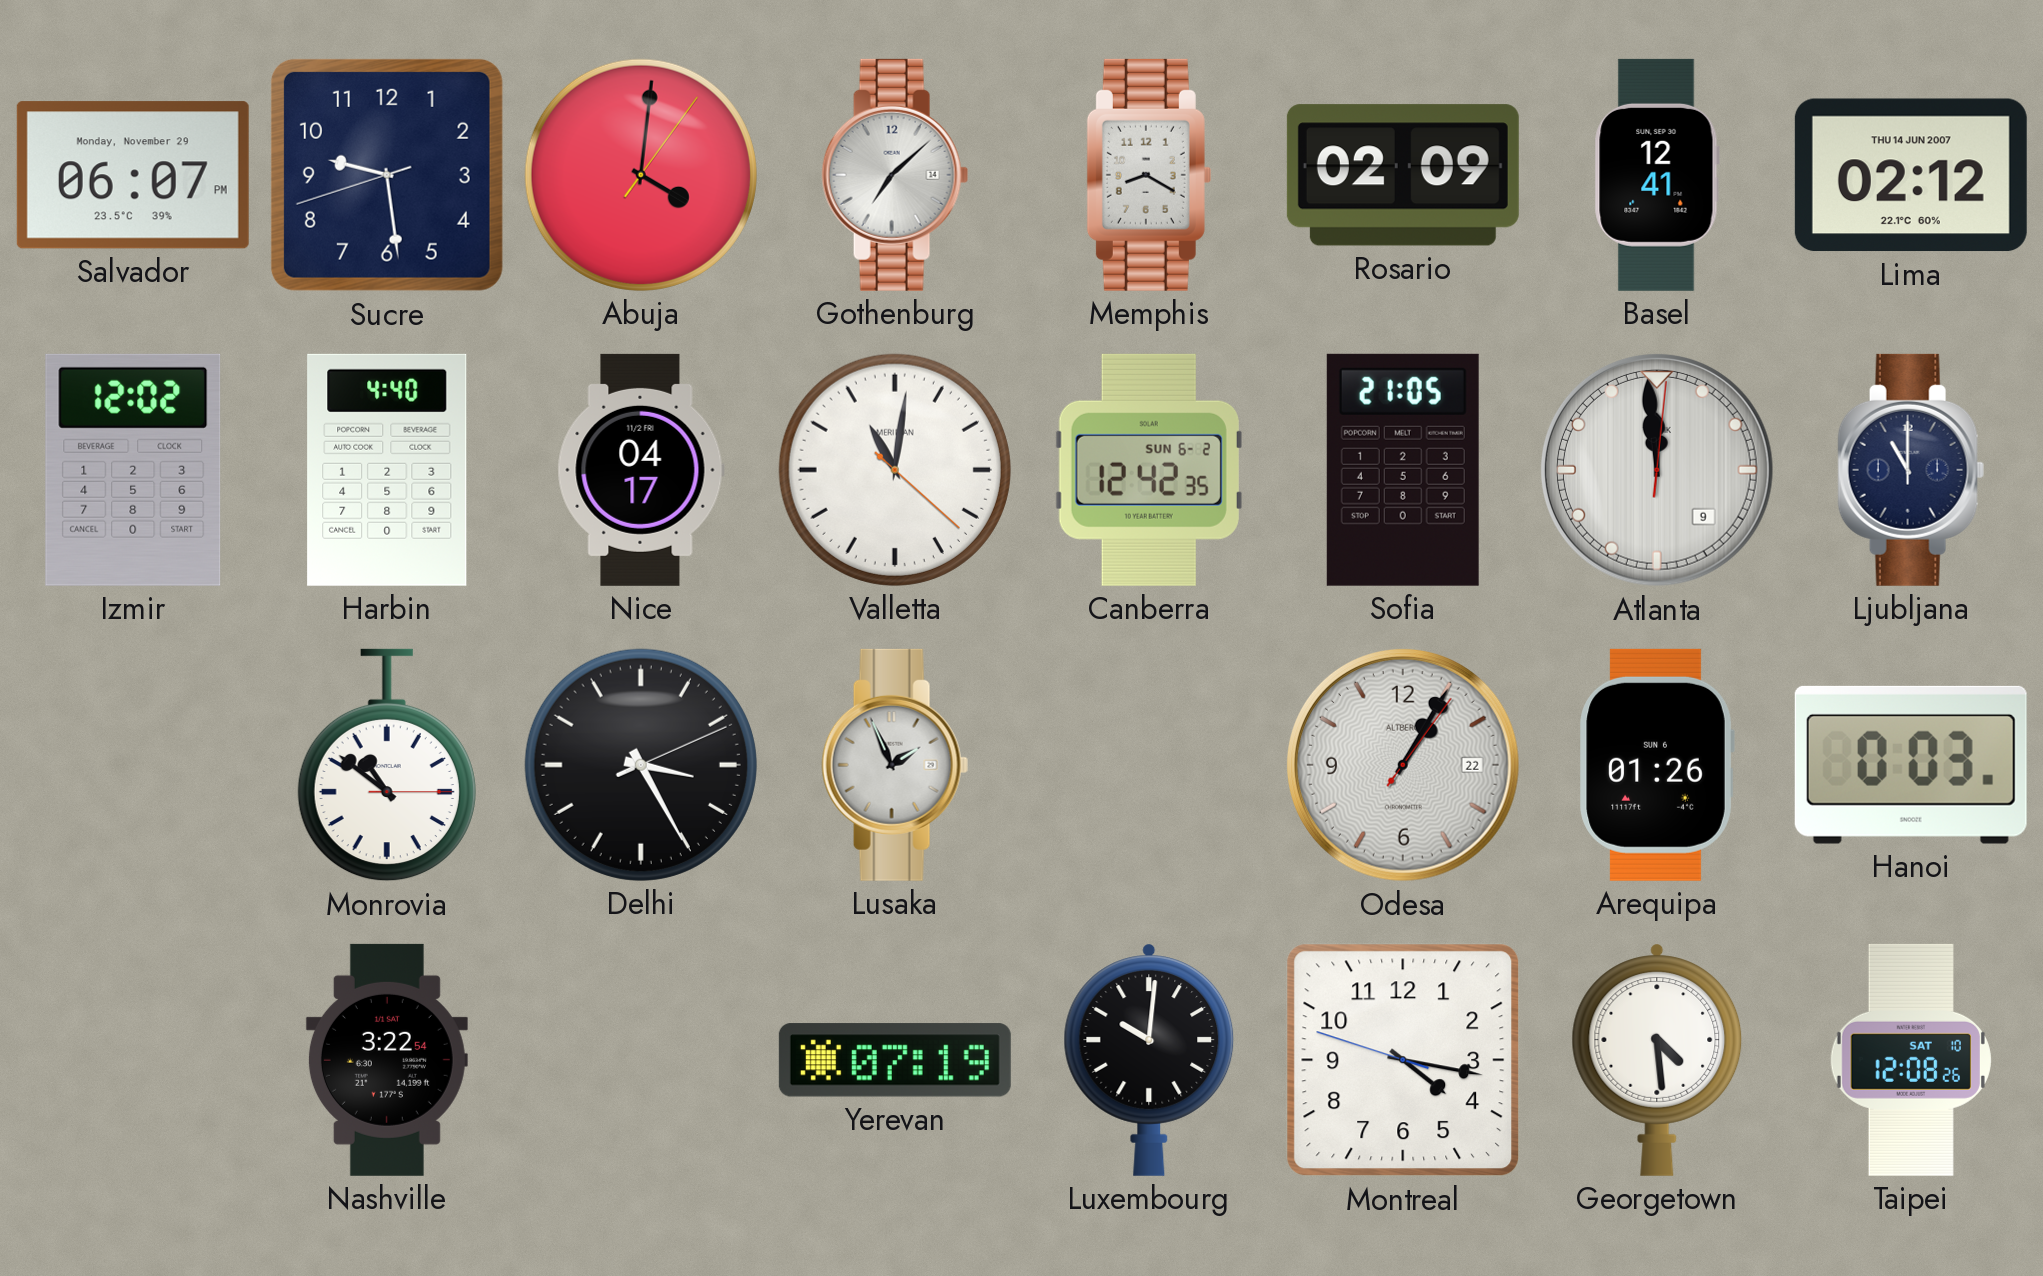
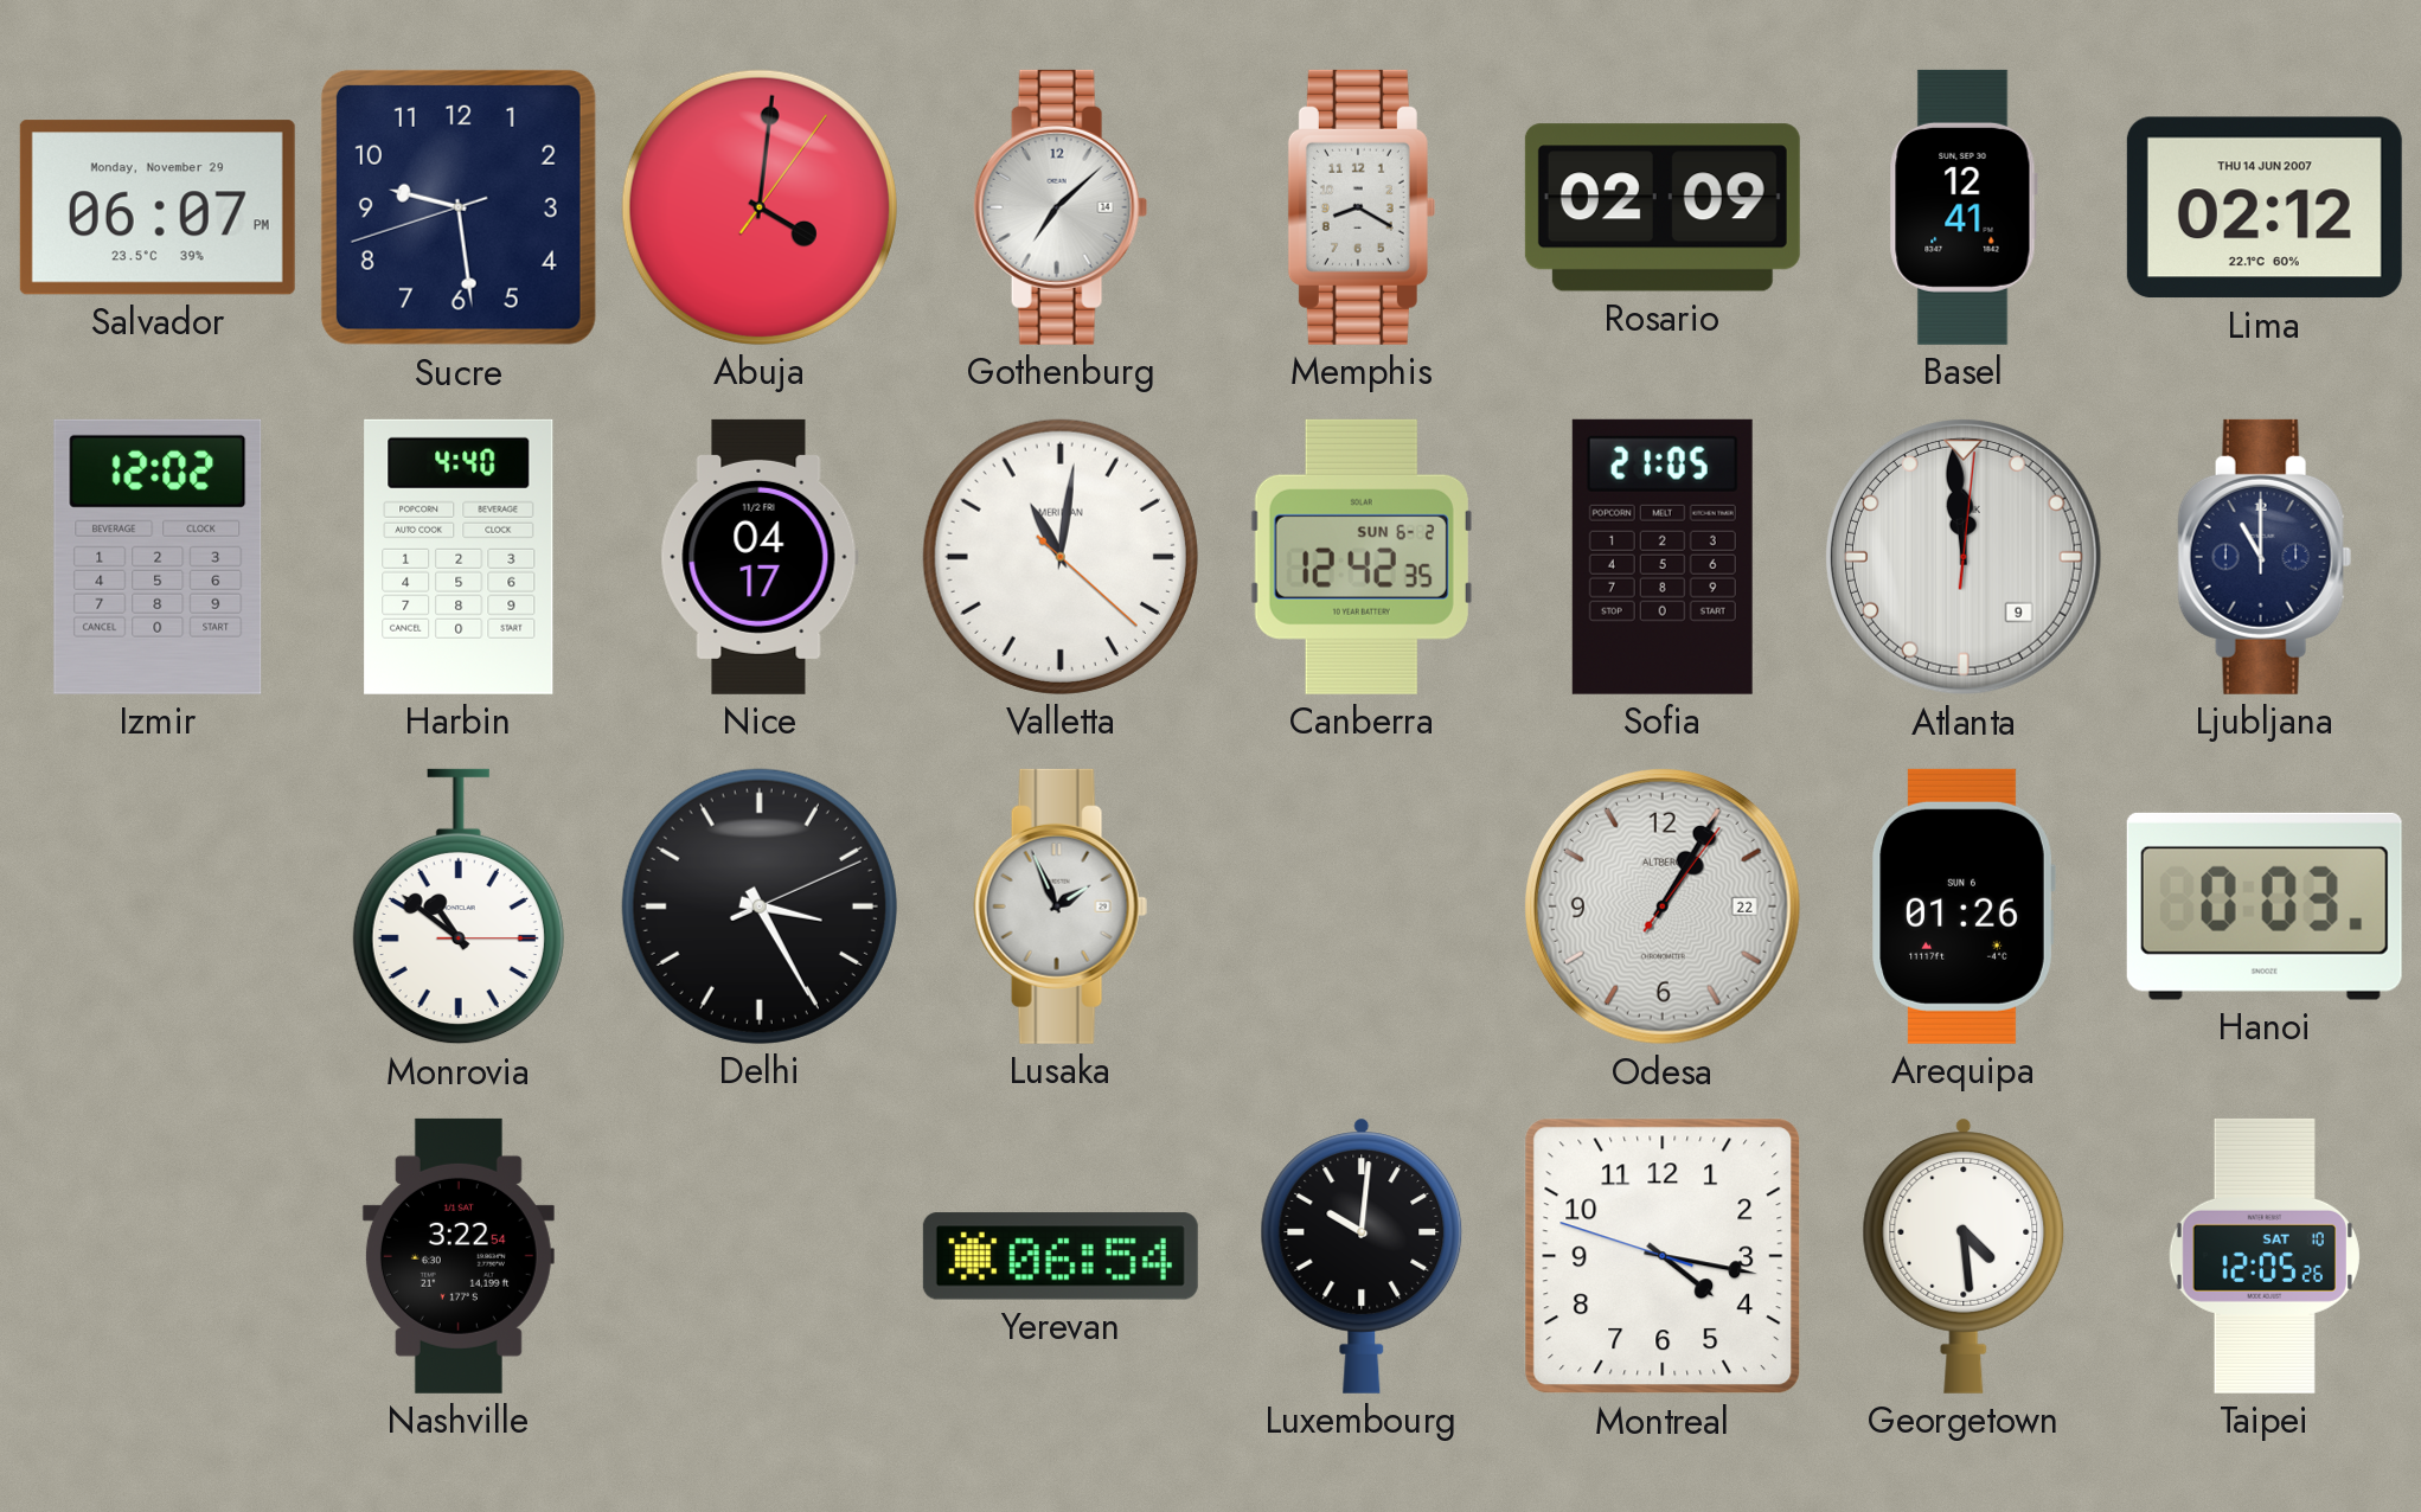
Yerevan: 07:19 -> 06:54 (1061, 1256)
Taipei: 12:08 -> 12:05 (2265, 1256)
